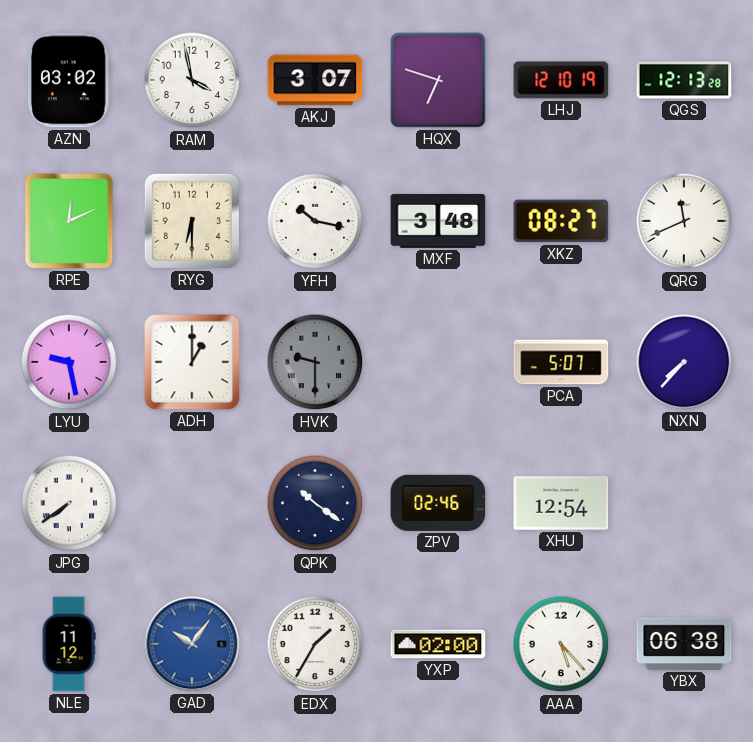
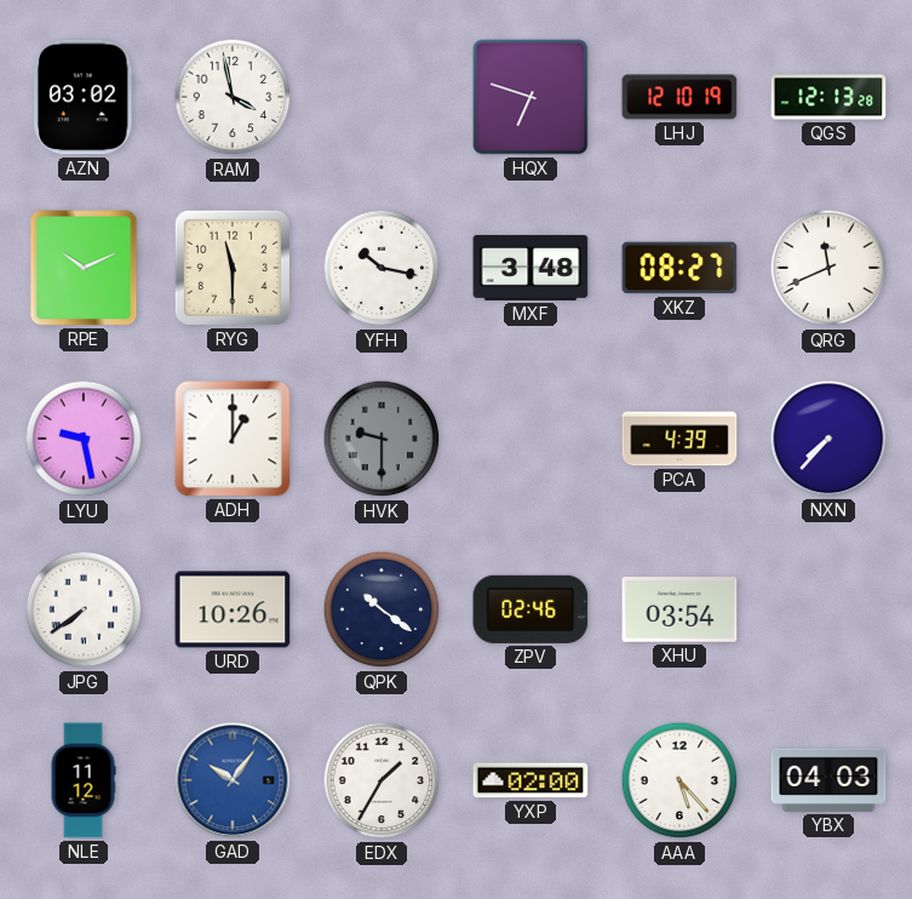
AKJ: 3:07 -> none (315, 80)
RPE: 12:11 -> 10:11 (84, 268)
RYG: 6:30 -> 11:30 (233, 268)
PCA: 5:07 -> 4:39 (679, 439)
URD: none -> 10:26 (233, 609)
XHU: 12:54 -> 03:54 (679, 609)
YBX: 06:38 -> 04:03 (828, 780)
